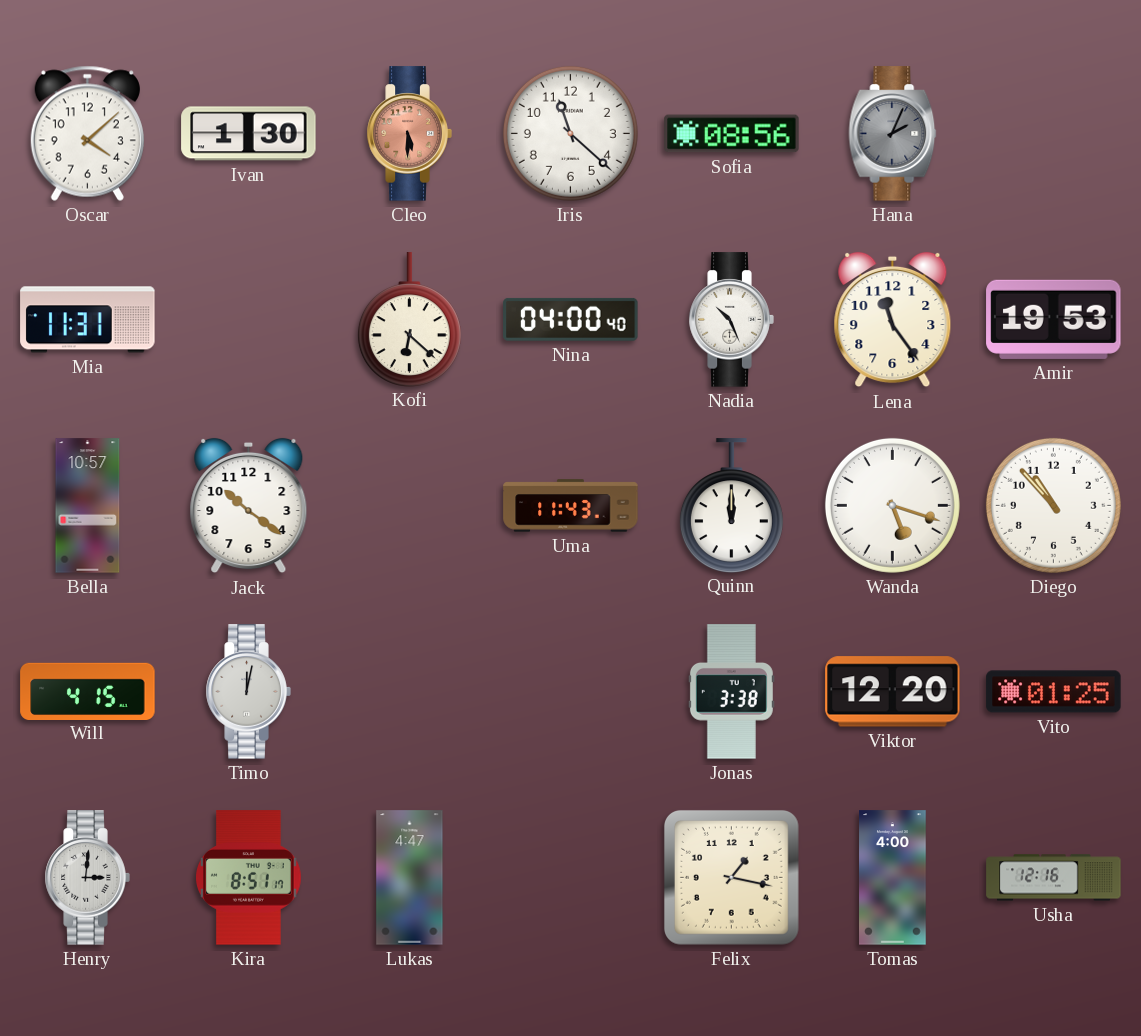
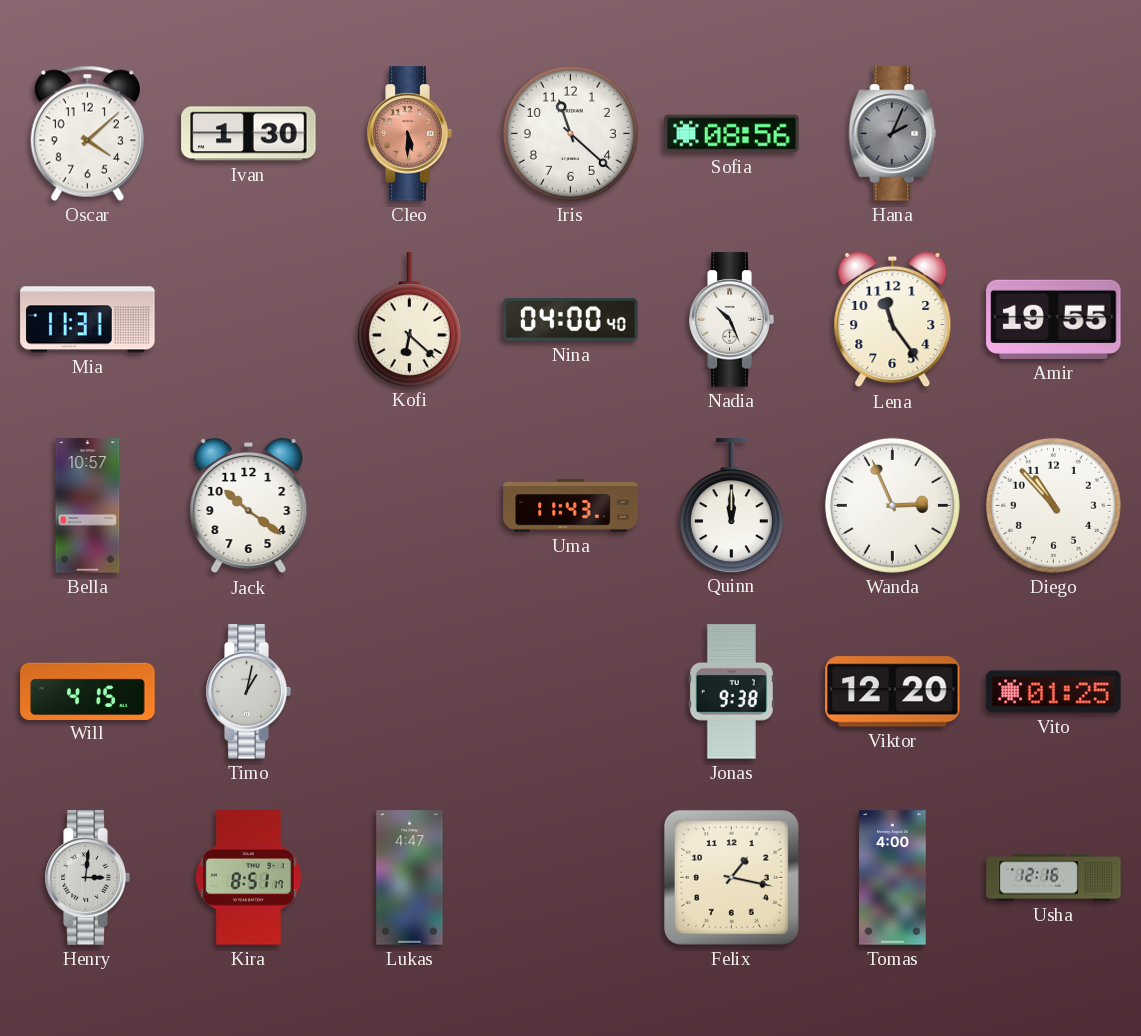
Amir: 19:53 -> 19:55 (1054, 319)
Wanda: 5:18 -> 2:56 (892, 505)
Timo: 12:02 -> 1:02 (248, 692)
Jonas: 3:38 -> 9:38 (731, 692)
